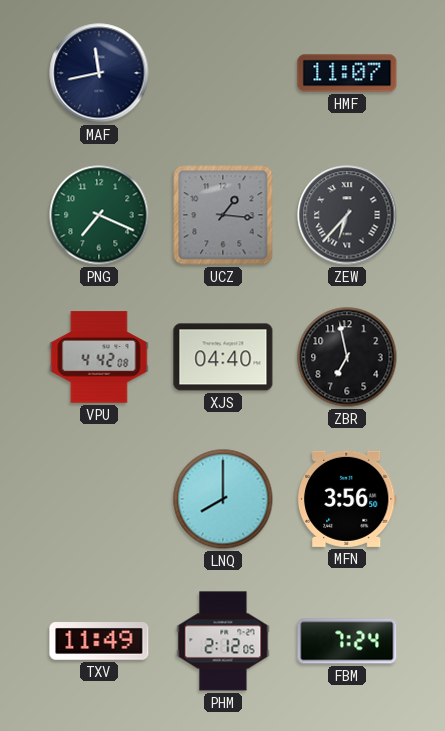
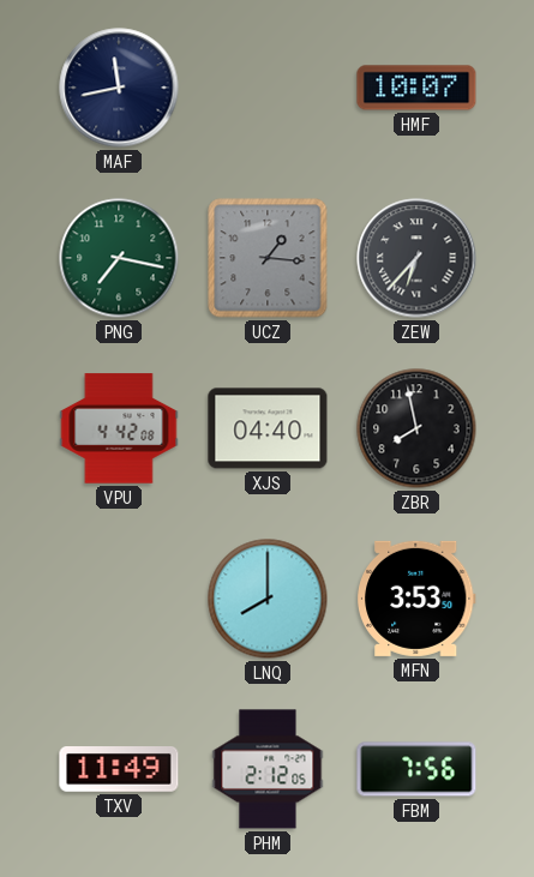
HMF: 11:07 -> 10:07 (416, 88)
PNG: 7:19 -> 7:17 (119, 258)
ZBR: 6:58 -> 7:58 (416, 428)
MFN: 3:56 -> 3:53 (416, 599)
FBM: 7:24 -> 7:56 (416, 769)
